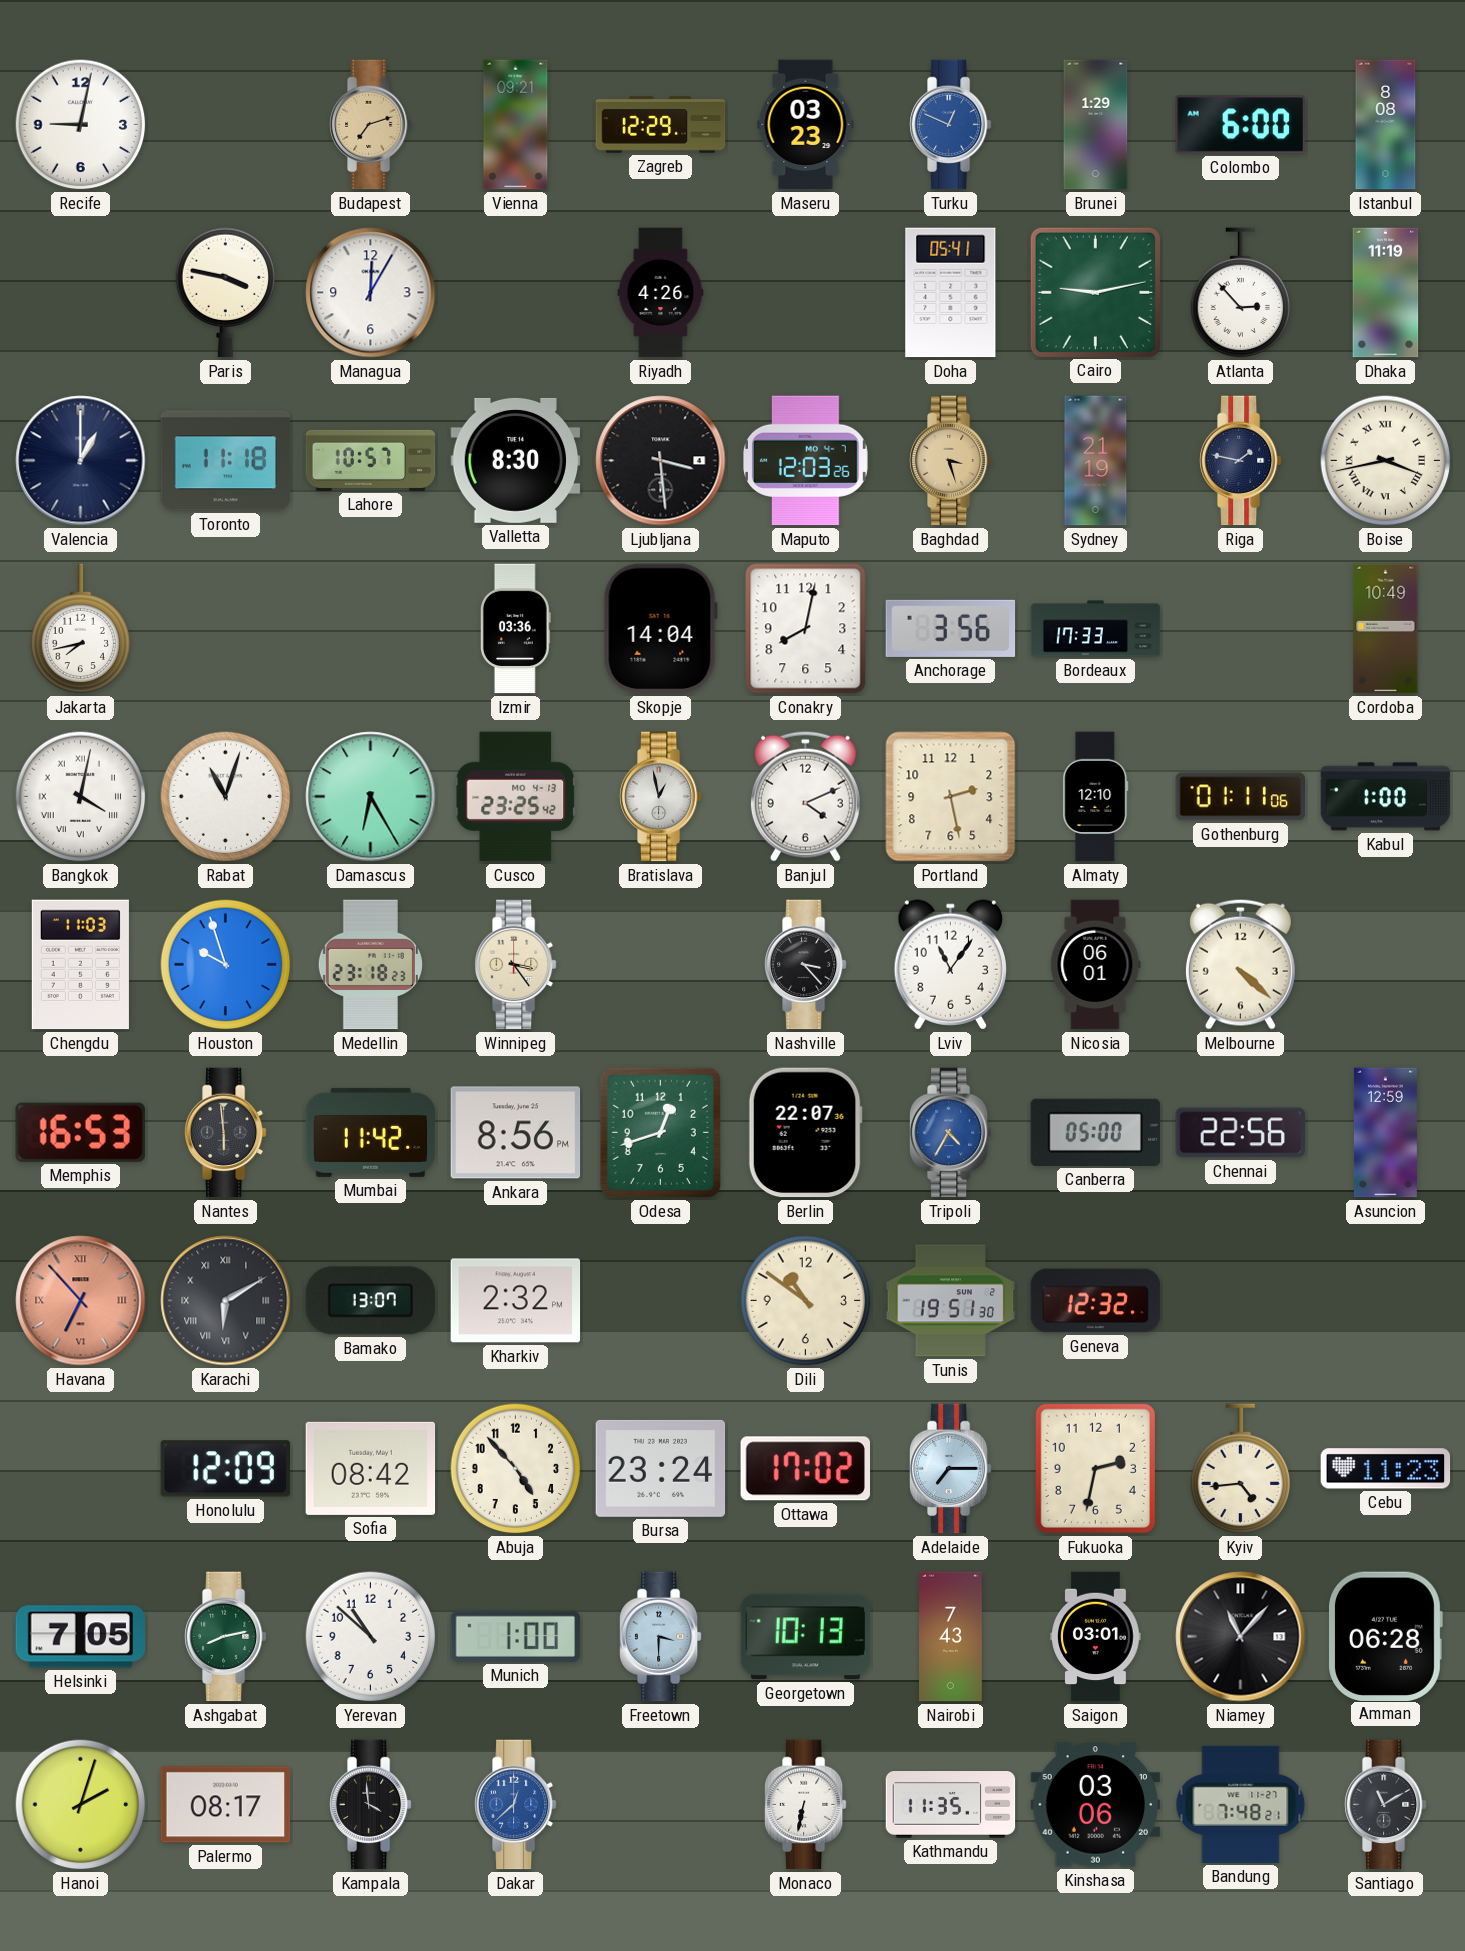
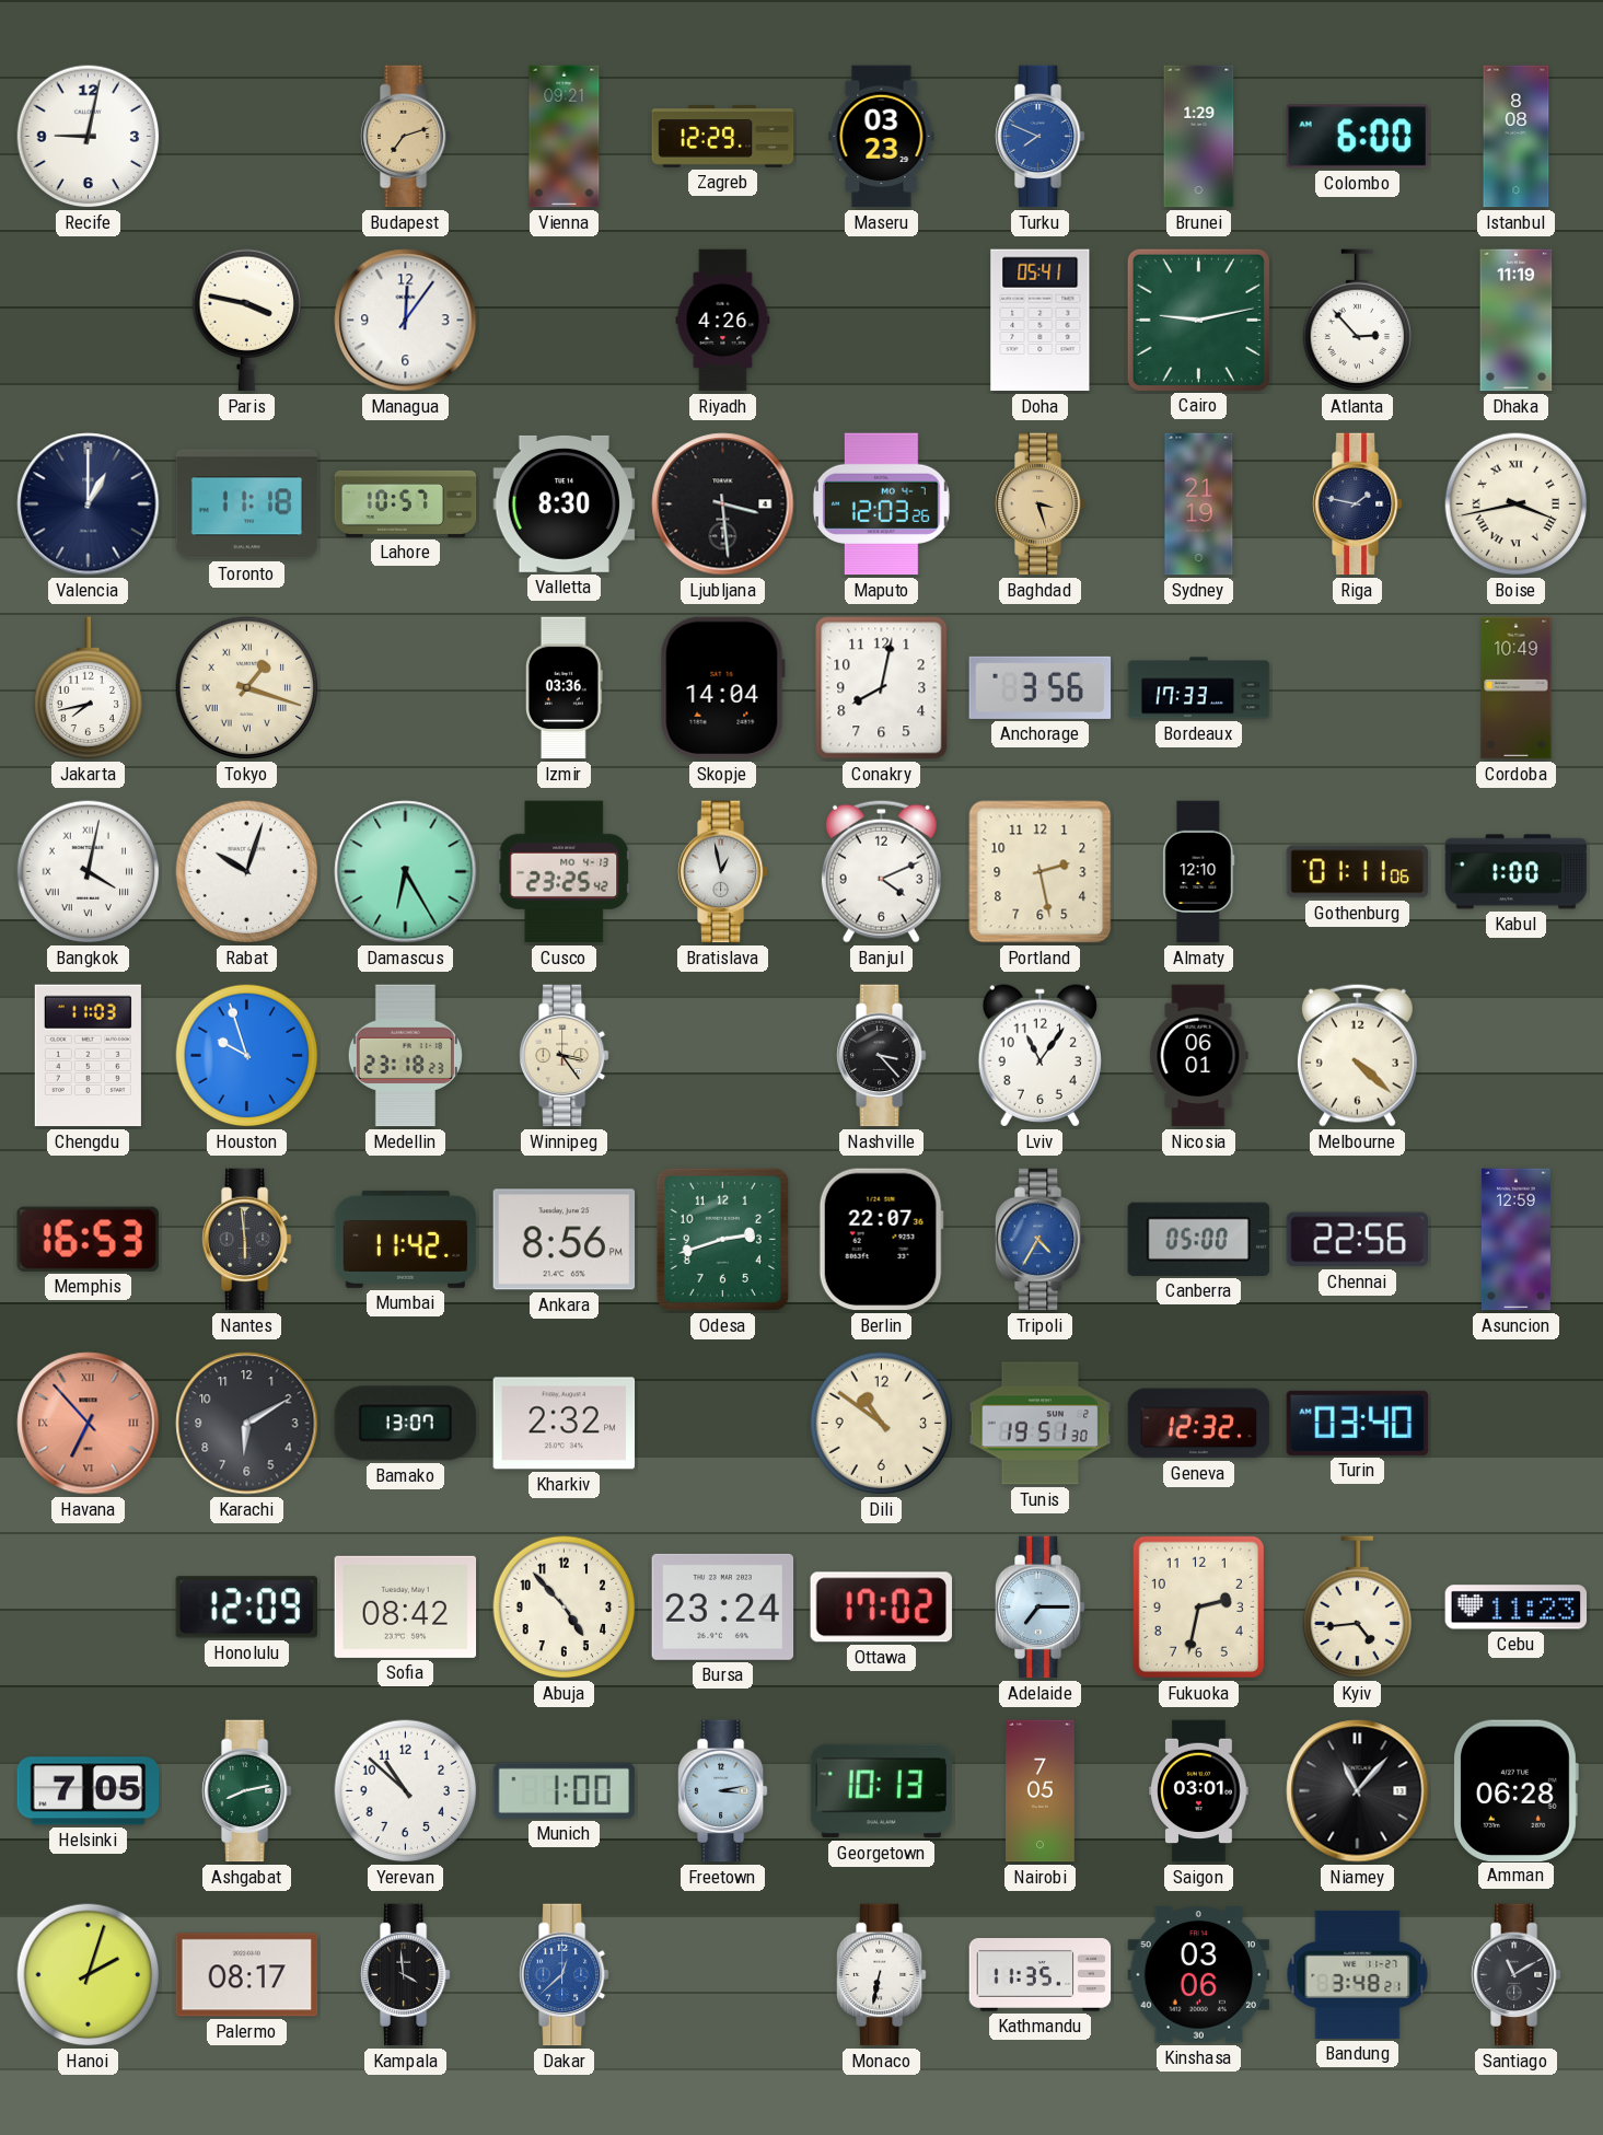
Turku: 12:49 -> 7:49 (1039, 137)
Managua: 12:05 -> 12:06 (406, 321)
Tokyo: none -> 1:18 (247, 688)
Rabat: 11:03 -> 10:03 (247, 872)
Odesa: 12:42 -> 2:42 (722, 1239)
Karachi numerals: Roman -> Arabic (247, 1424)
Turin: none -> 03:40 (1358, 1423)
Freetown: 3:30 -> 3:13 (722, 1791)
Nairobi: 7:43 -> 7:05 (1041, 1791)
Bandung: 7:48 -> 3:48 (1358, 1974)
